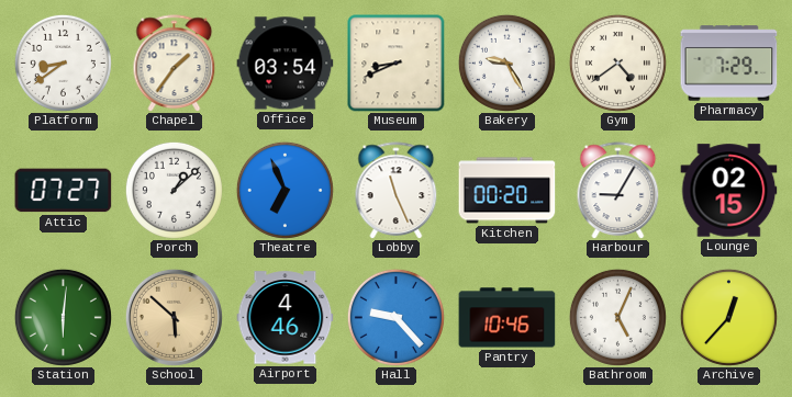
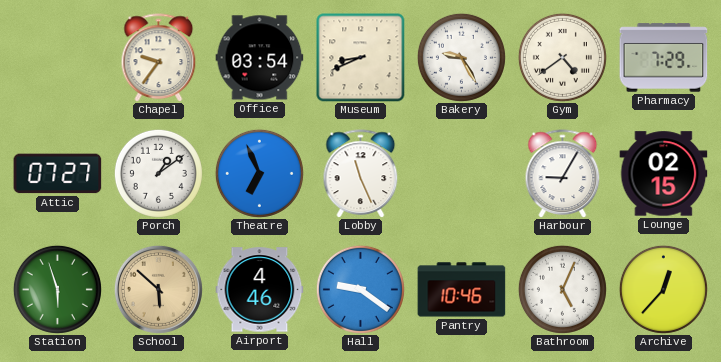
Platform: 8:39 -> none (63, 63)
Chapel: 1:36 -> 9:36 (159, 58)
Porch: 1:08 -> 1:09 (158, 173)
Kitchen: 00:20 -> none (507, 191)
Station: 6:01 -> 5:57 (57, 289)
Hall: 9:23 -> 9:21 (360, 289)
